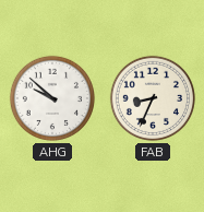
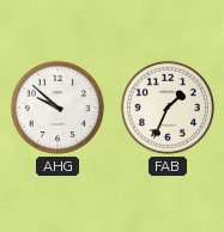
FAB: 8:34 -> 1:34 (168, 108)
